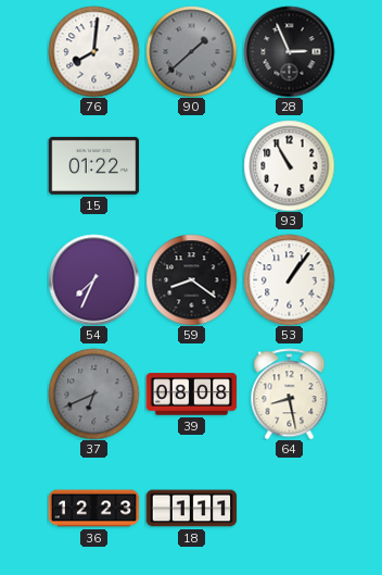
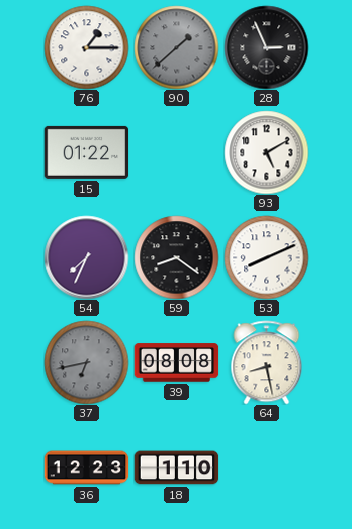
76: 8:01 -> 1:15 (86, 47)
93: 10:55 -> 5:10 (266, 152)
53: 1:06 -> 8:11 (266, 257)
37: 6:41 -> 6:43 (86, 362)
18: 1:11 -> 1:10 (176, 468)
